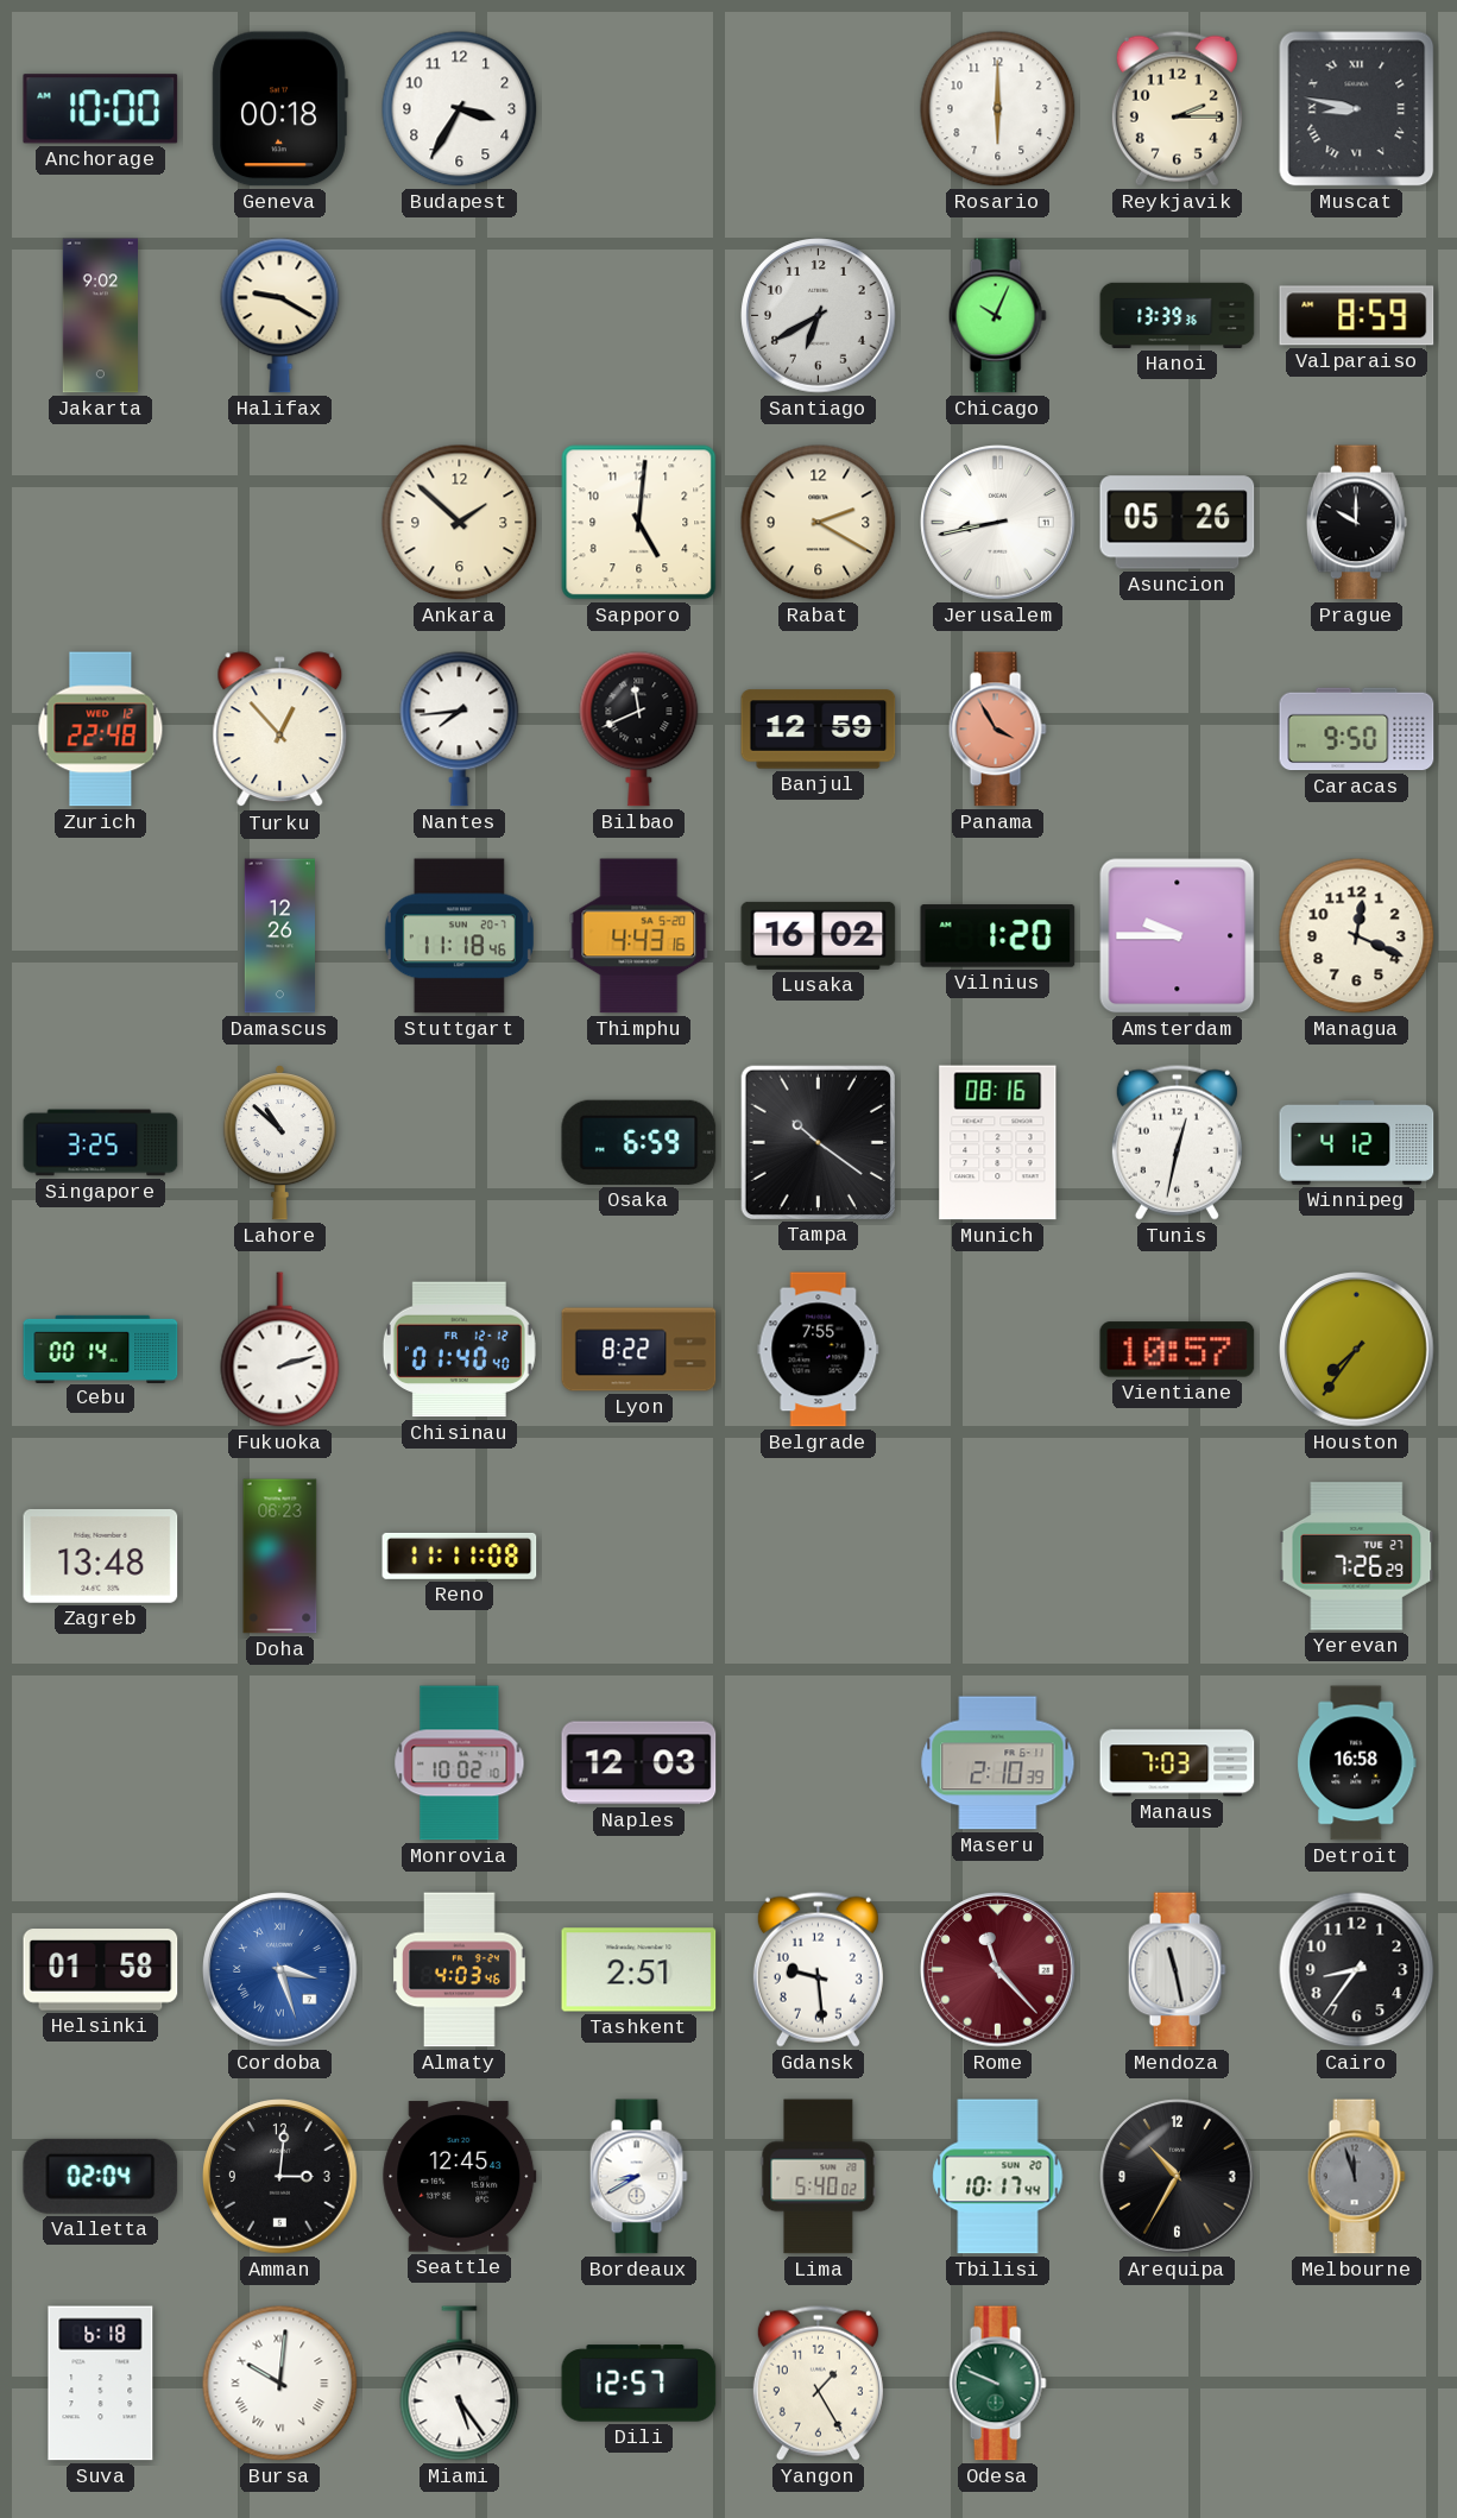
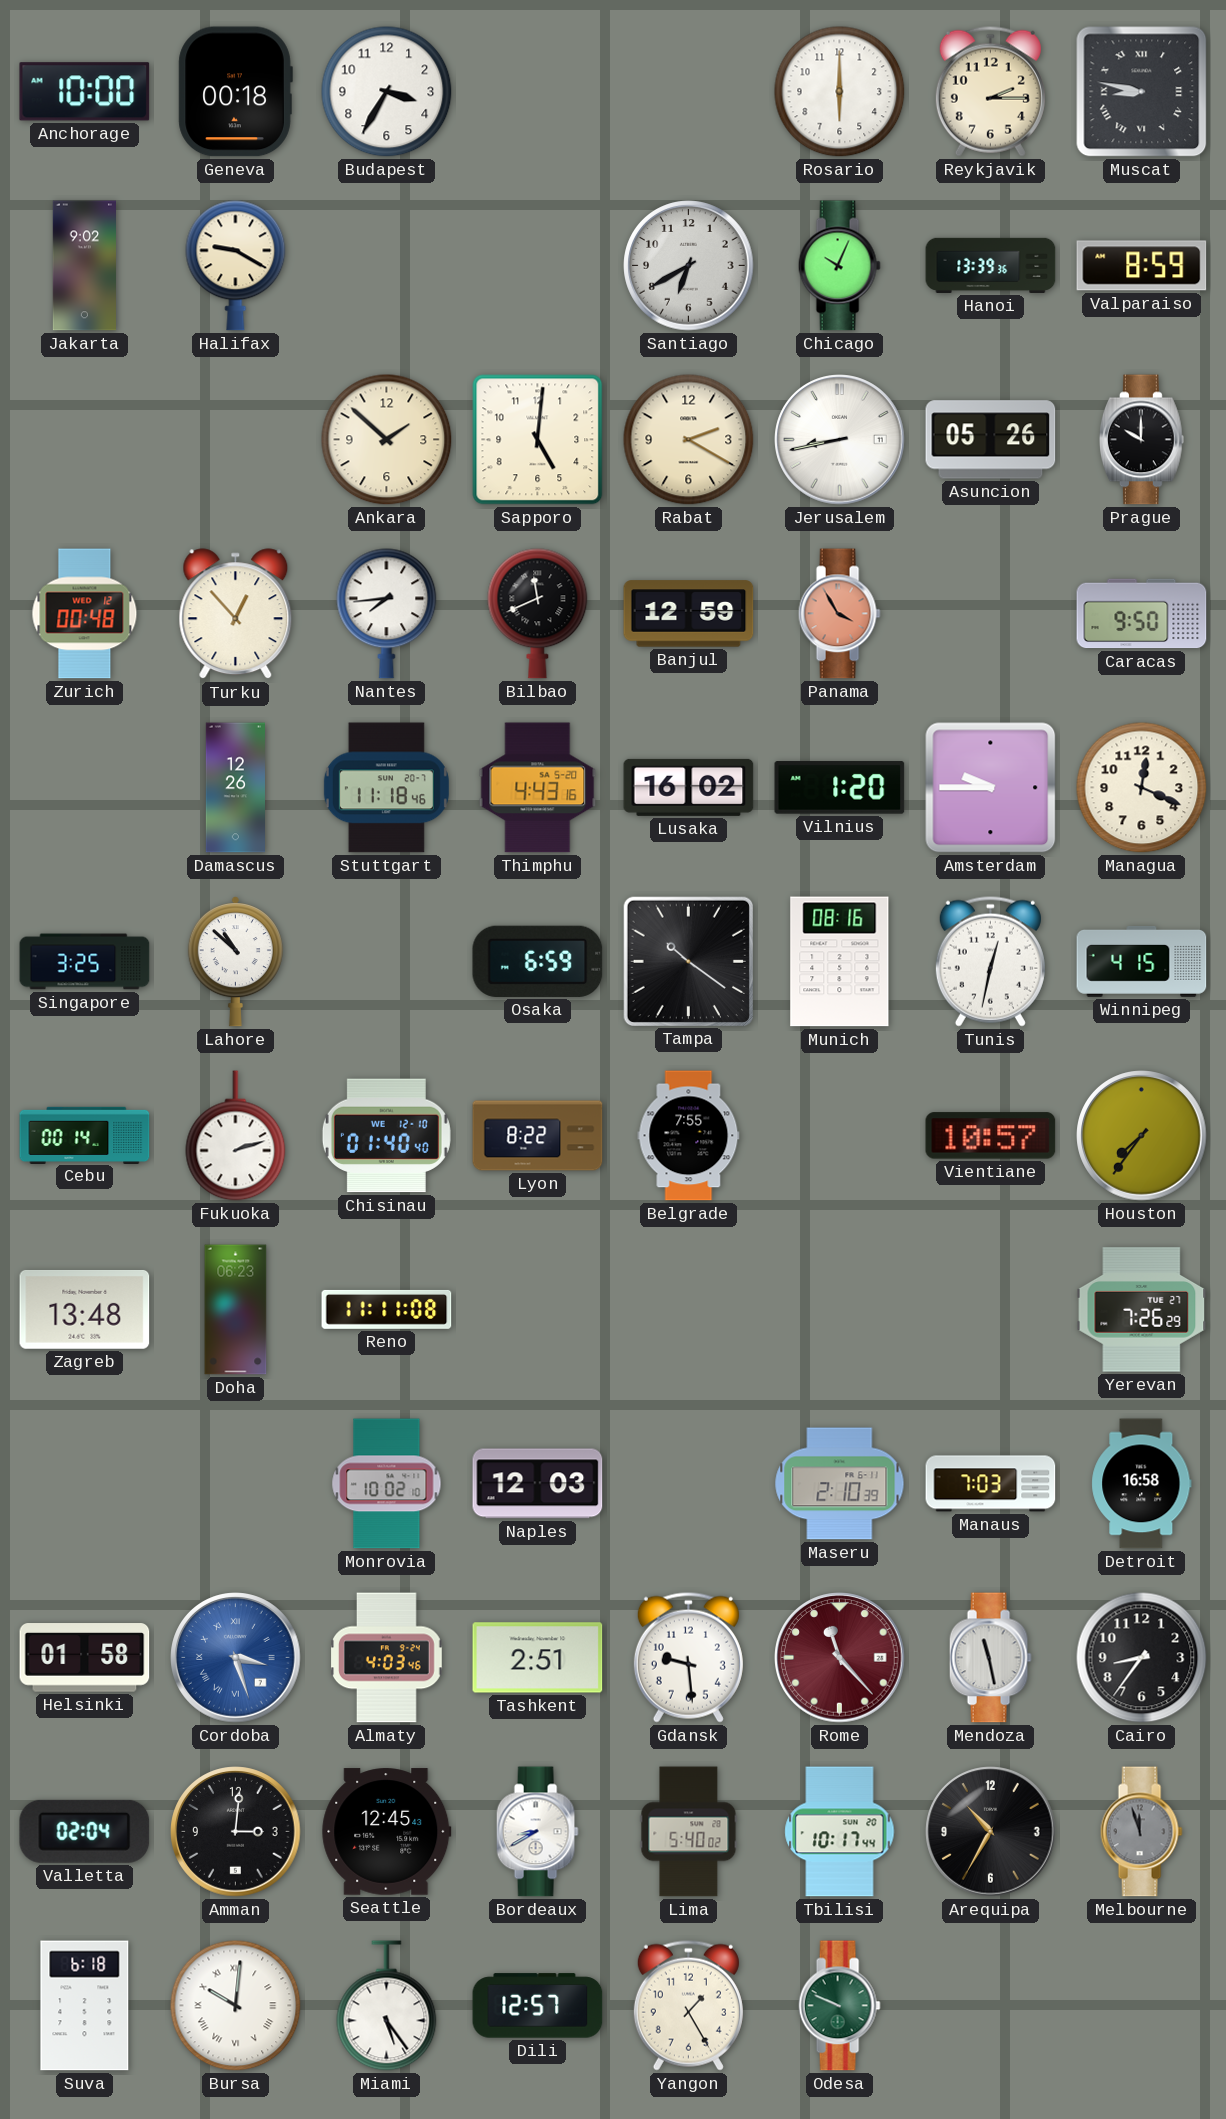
Zurich: 22:48 -> 00:48 (85, 614)
Winnipeg: 4:12 -> 4:15 (1142, 961)
Chisinau date: FR 12-12 -> WE 12-10 (386, 1136)
